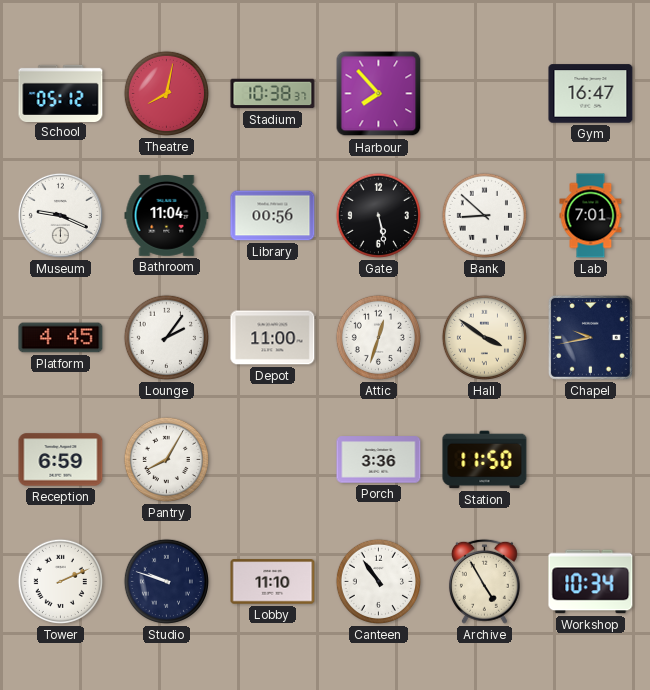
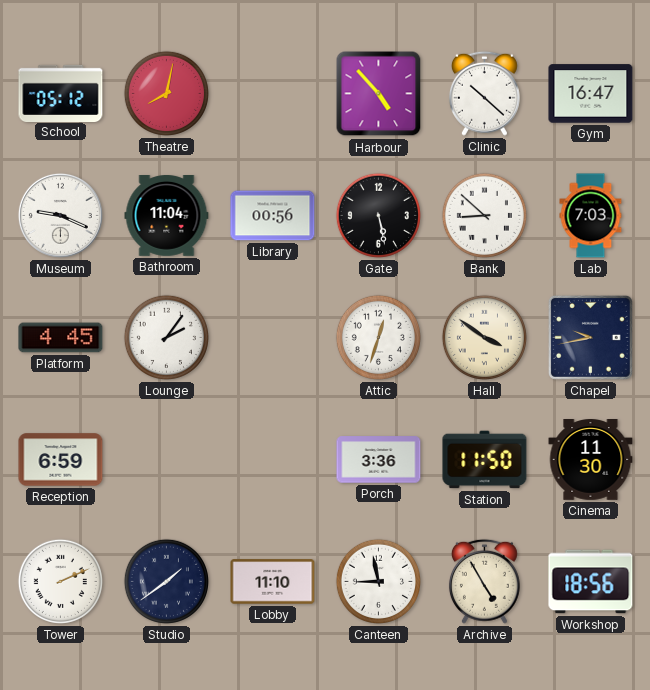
Stadium: 10:38 -> none (273, 94)
Harbour: 7:53 -> 4:53 (379, 94)
Clinic: none -> 10:22 (484, 93)
Lab: 7:01 -> 7:03 (591, 216)
Depot: 11:00 -> none (273, 338)
Pantry: 8:05 -> none (166, 459)
Cinema: none -> 11:30 (591, 460)
Studio: 9:48 -> 1:39 (166, 581)
Canteen: 10:54 -> 8:58 (378, 581)
Workshop: 10:34 -> 18:56 (591, 582)
